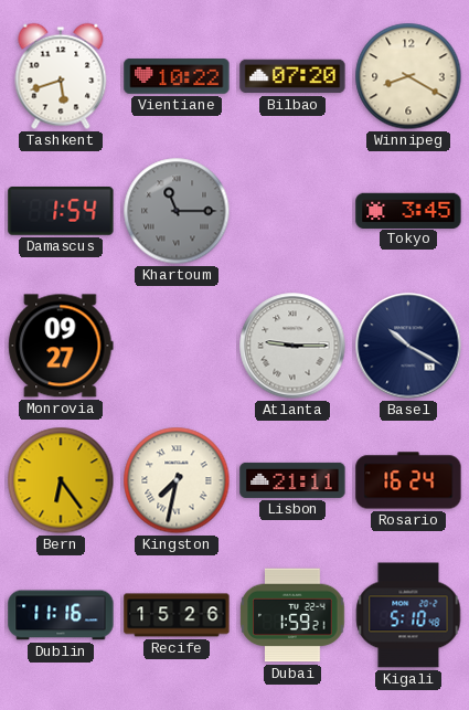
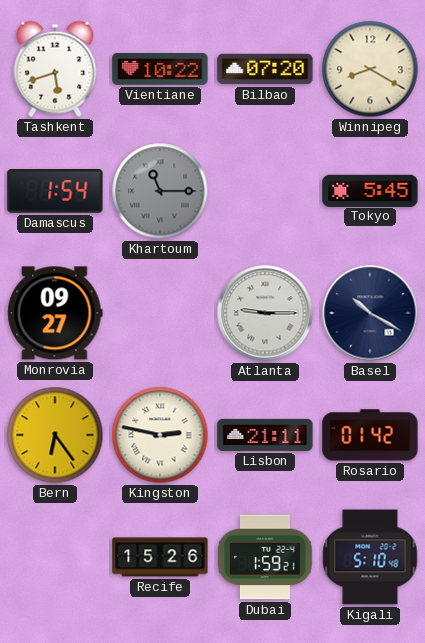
Tokyo: 3:45 -> 5:45 (370, 190)
Kingston: 7:32 -> 2:47 (160, 435)
Rosario: 16:24 -> 01:42 (370, 435)
Dublin: 11:16 -> none (61, 615)
